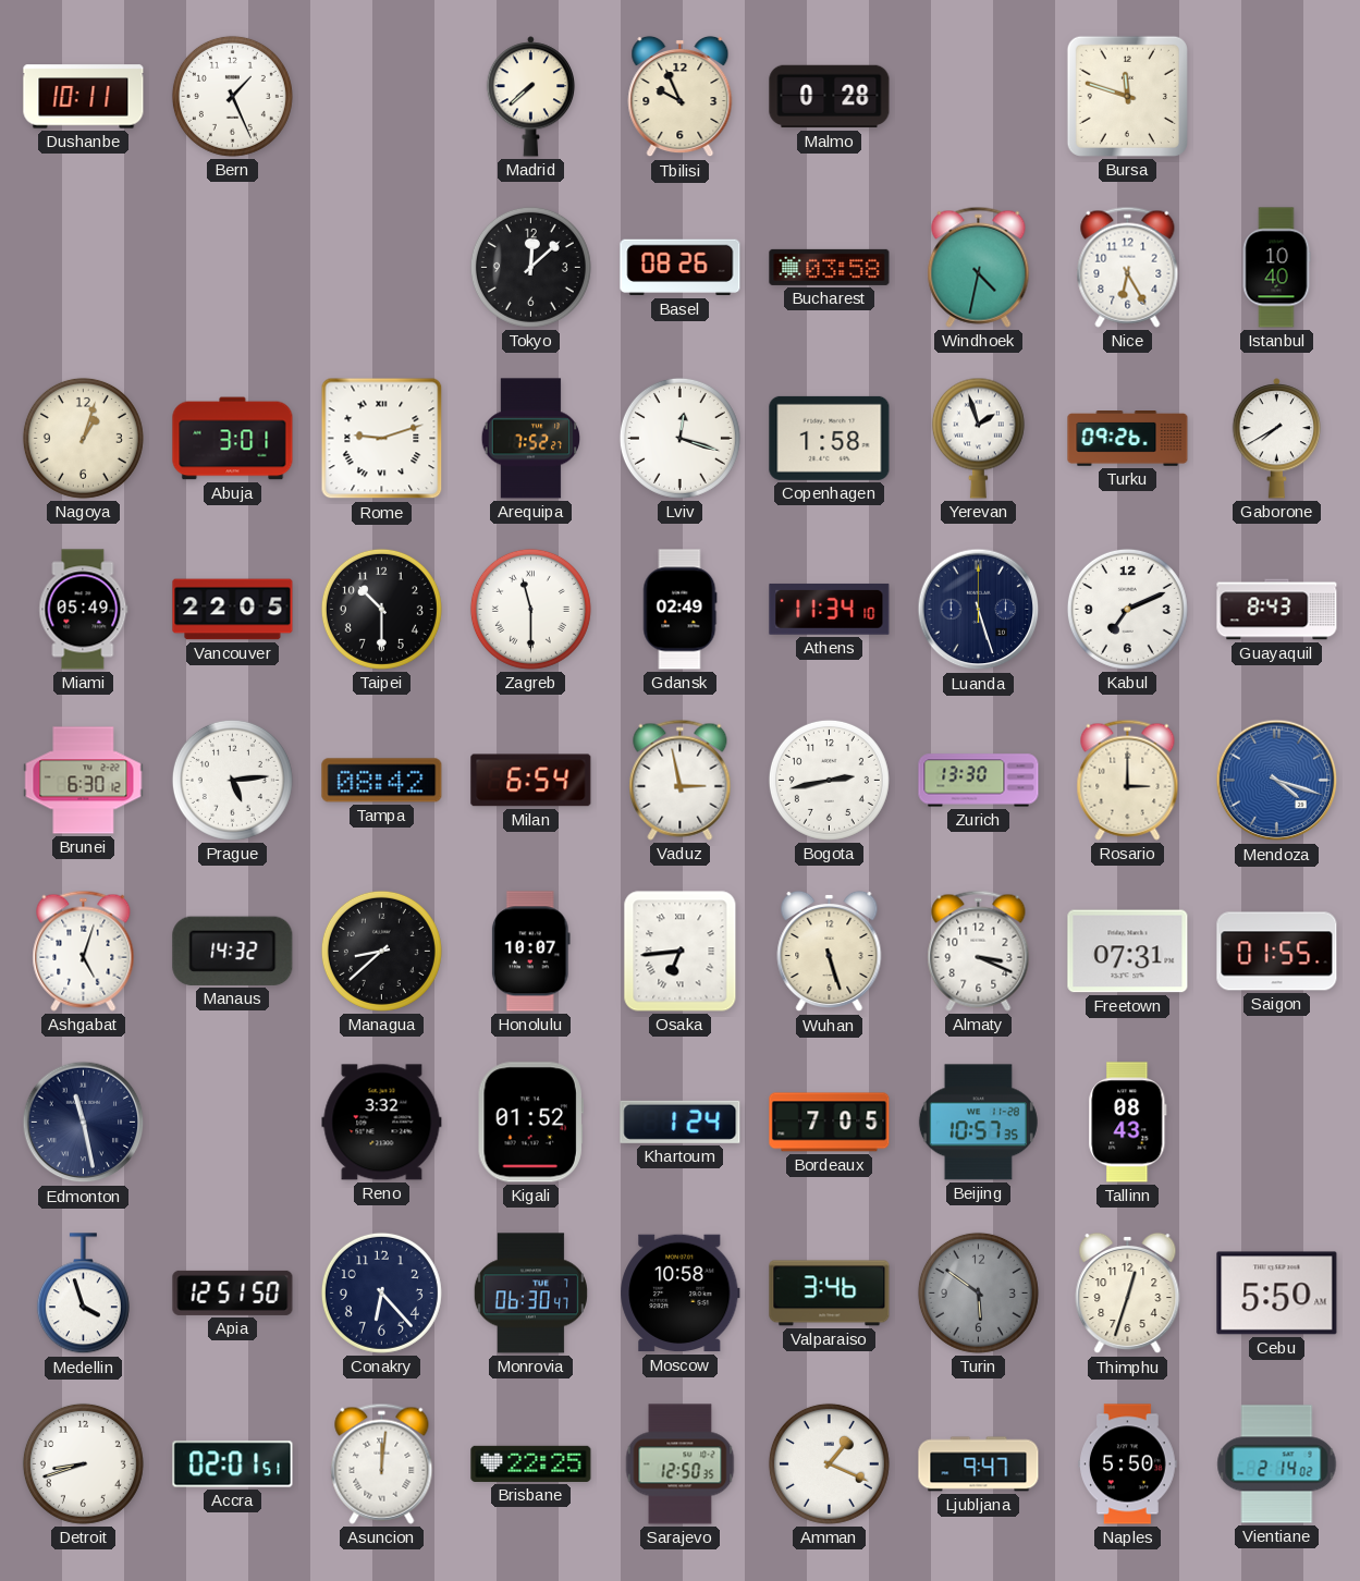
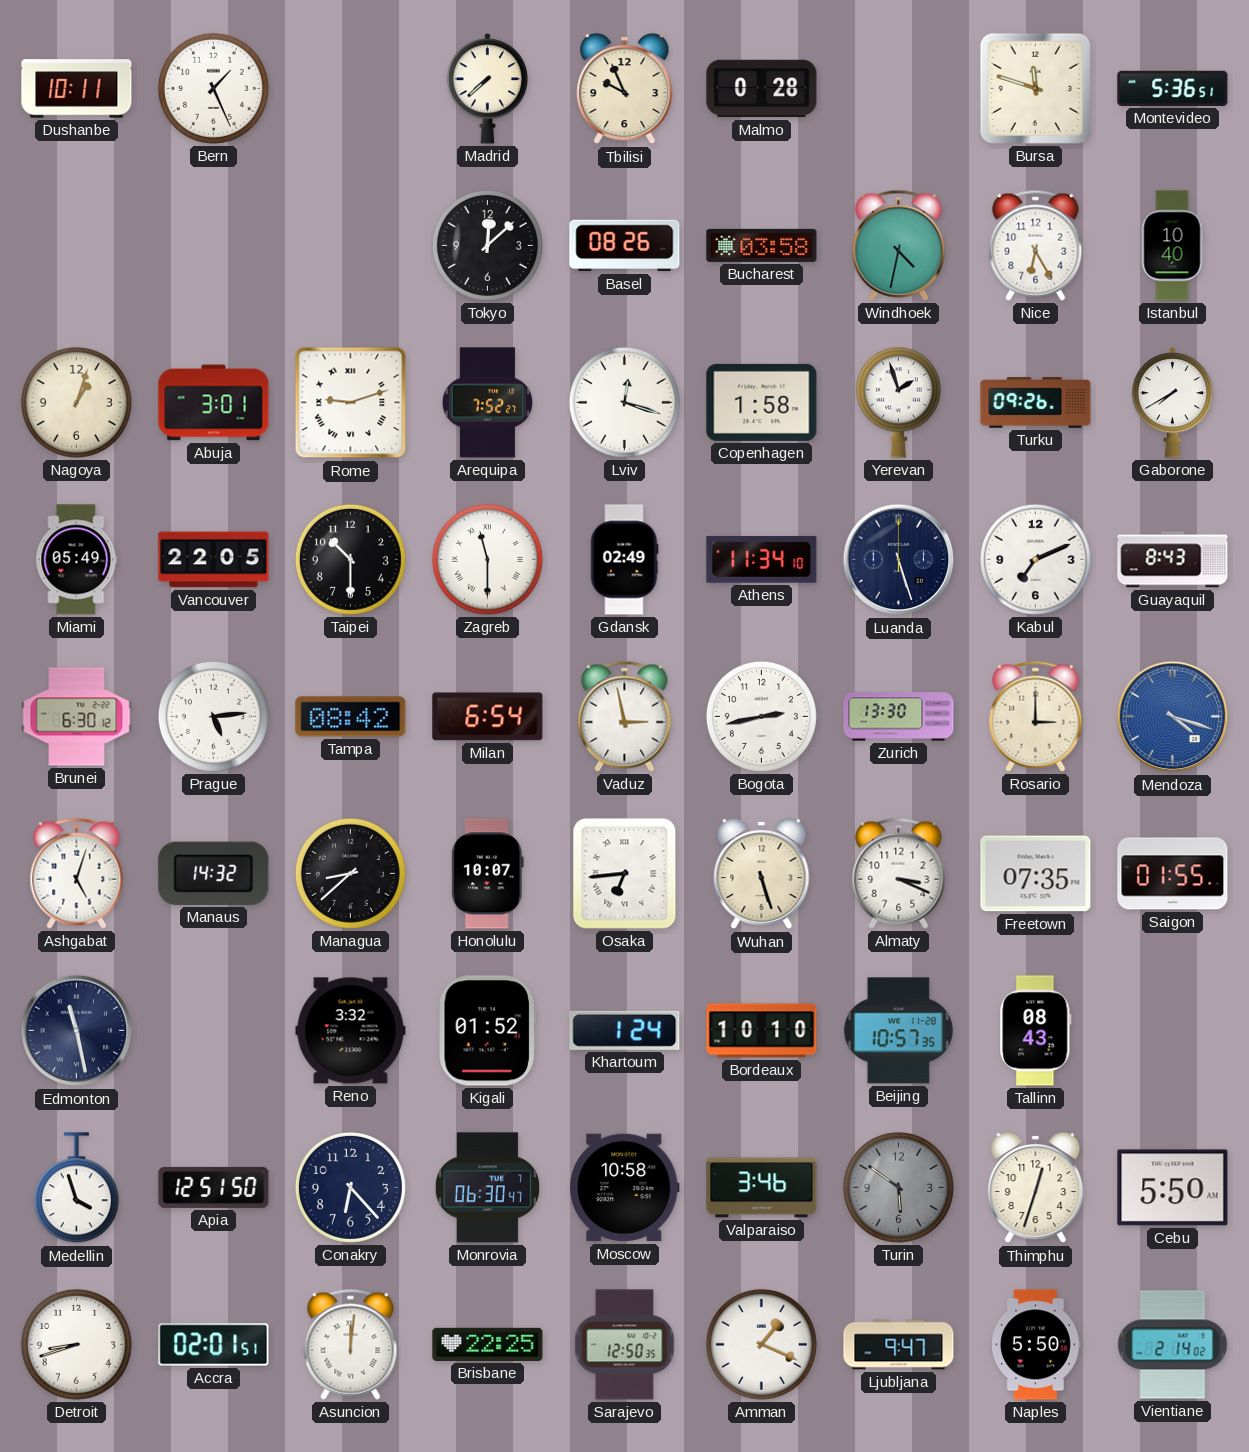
Montevideo: none -> 5:36 (1173, 88)
Freetown: 07:31 -> 07:35 (1036, 874)
Bordeaux: 7:05 -> 10:10 (762, 1031)
